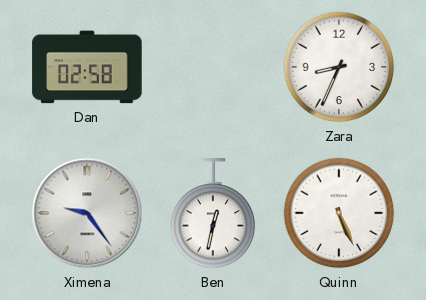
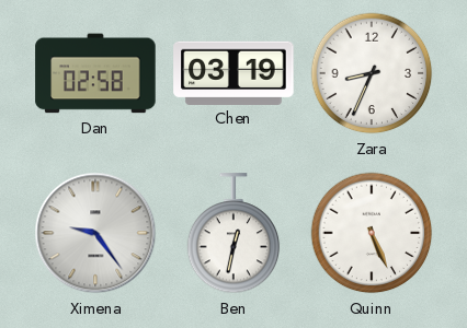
Chen: none -> 03:19 (233, 72)
